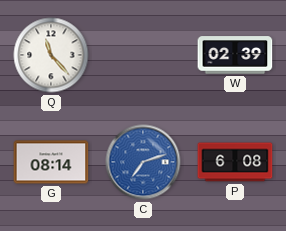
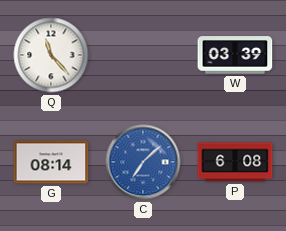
W: 02:39 -> 03:39 (235, 55)
C: 7:12 -> 7:08 (143, 162)
